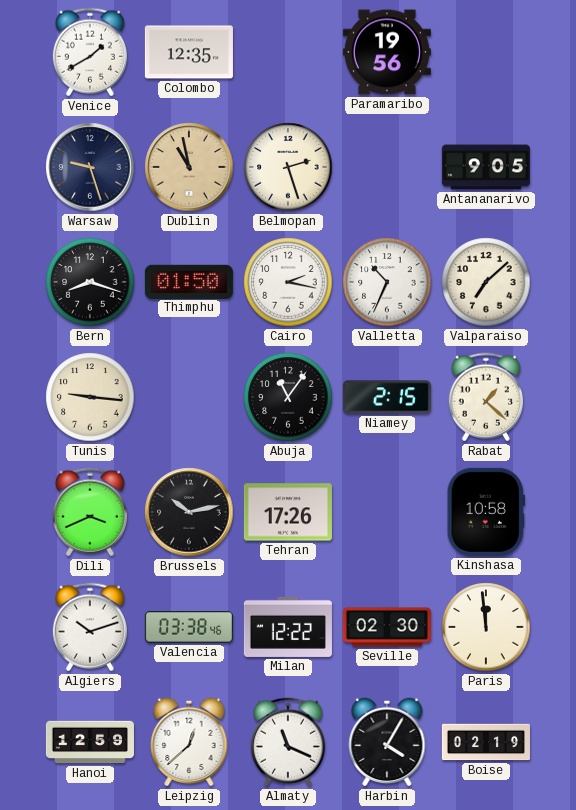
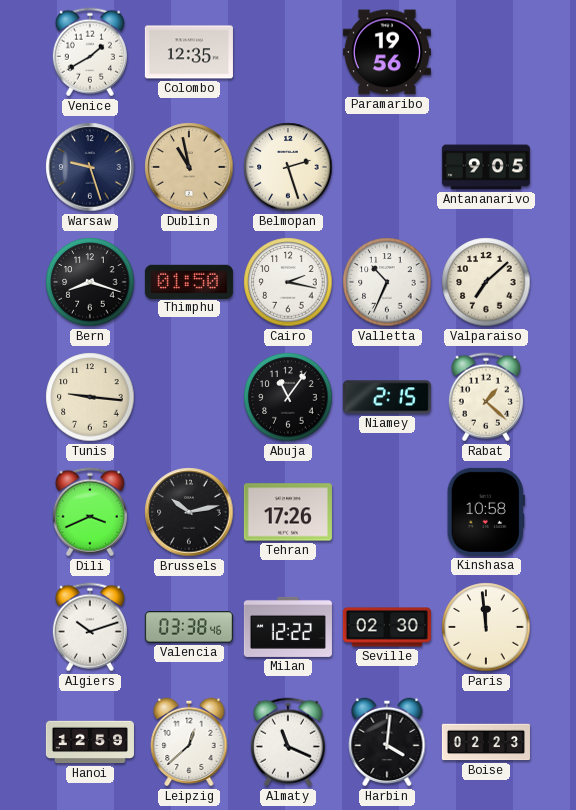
Harbin: 4:05 -> 4:01 (387, 742)
Boise: 02:19 -> 02:23 (486, 742)
